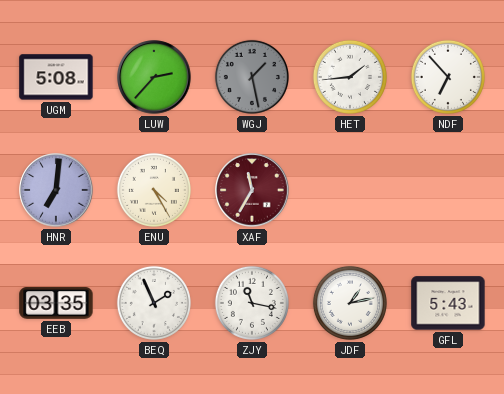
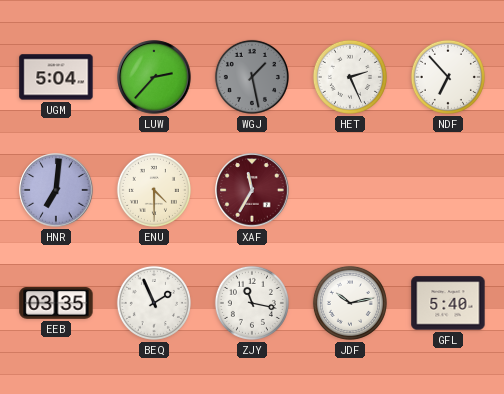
UGM: 5:08 -> 5:04 (56, 77)
HET: 1:44 -> 2:26 (350, 77)
ENU: 4:25 -> 4:30 (154, 190)
JDF: 1:13 -> 10:13 (350, 303)
GFL: 5:43 -> 5:40 (448, 303)
